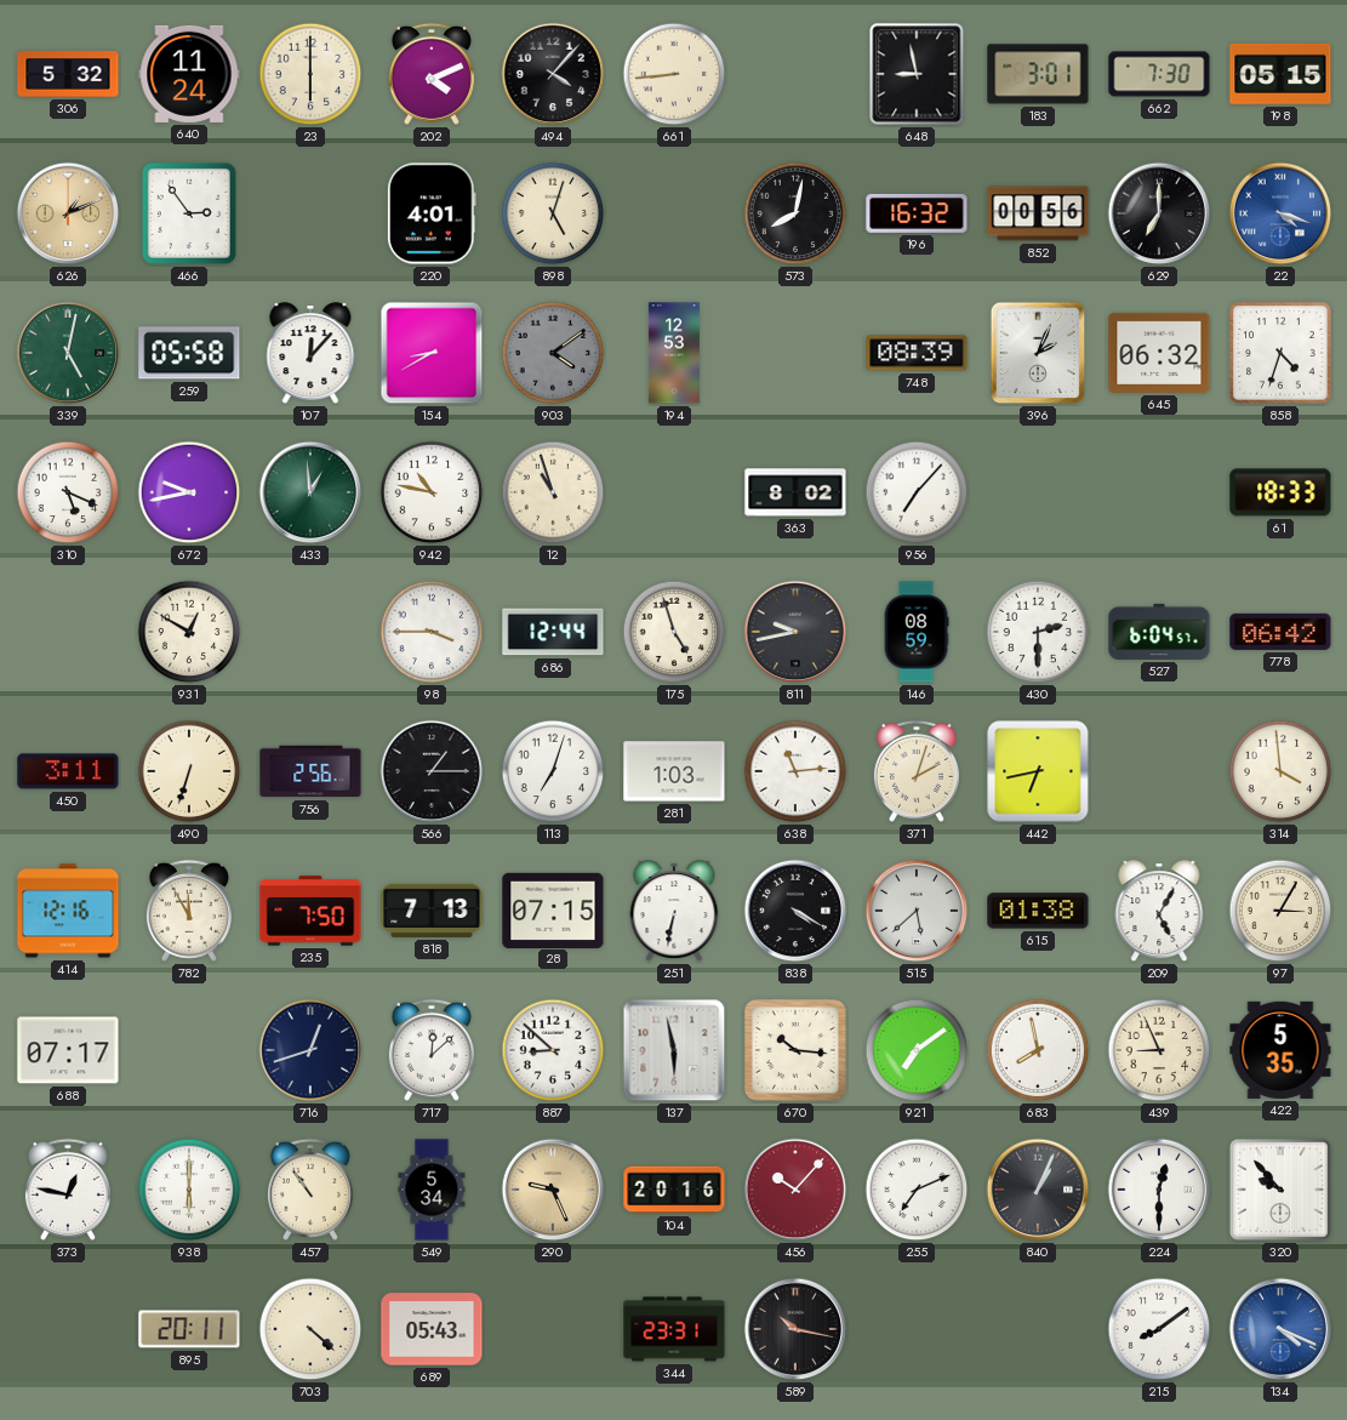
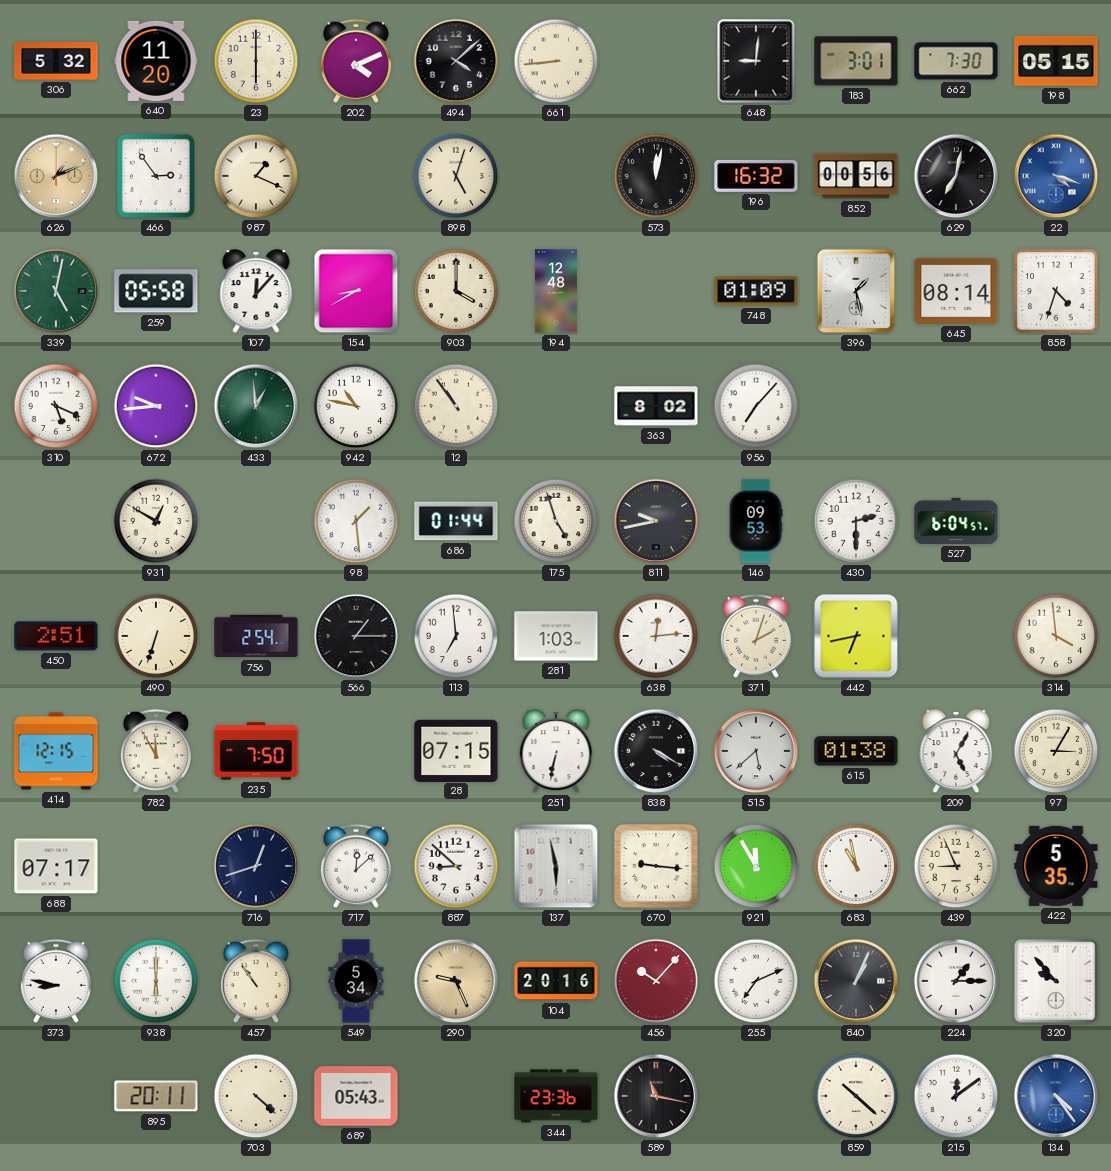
640: 11:24 -> 11:20 (156, 61)
494: 4:07 -> 4:08 (456, 61)
648: 8:58 -> 9:01 (756, 61)
987: none -> 1:19 (256, 176)
220: 4:01 -> none (432, 213)
573: 8:02 -> 12:02 (656, 176)
629: 7:00 -> 7:02 (956, 176)
903: 4:09 -> 4:00 (456, 291)
903 dial: grey -> cream (456, 291)
194: 12:53 -> 12:48 (556, 291)
748: 08:39 -> 01:09 (756, 291)
396: 2:04 -> 1:28 (856, 291)
645: 06:32 -> 08:14 (956, 291)
672: 9:43 -> 9:44 (156, 406)
12: 10:57 -> 10:54 (456, 406)
61: 18:33 -> none (1280, 492)
98: 3:45 -> 1:29 (356, 521)
686: 12:44 -> 01:44 (456, 521)
146: 08:59 -> 09:53 (756, 521)
778: 06:42 -> none (1280, 632)
450: 3:11 -> 2:51 (56, 636)
756: 2:56 -> 2:54 (256, 636)
113: 7:03 -> 6:59 (456, 636)
638: 11:14 -> 12:14 (656, 636)
414: 12:16 -> 12:15 (56, 751)
818: 7:13 -> none (432, 911)
670: 10:16 -> 9:16 (656, 866)
921: 7:09 -> 11:55 (756, 866)
683: 7:58 -> 10:58 (856, 866)
373: 12:47 -> 8:47 (56, 981)
224: 12:30 -> 1:15 (956, 981)
344: 23:31 -> 23:36 (556, 1096)
589: 10:17 -> 11:17 (656, 1096)
859: none -> 10:22 (856, 1096)
215: 8:09 -> 12:09 (956, 1096)
134: 4:19 -> 4:24 (1056, 1096)
